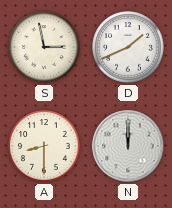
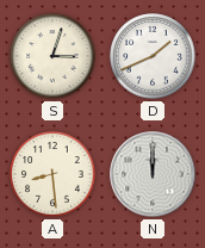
S: 2:58 -> 3:03 (52, 56)
A: 8:30 -> 8:29 (52, 174)
